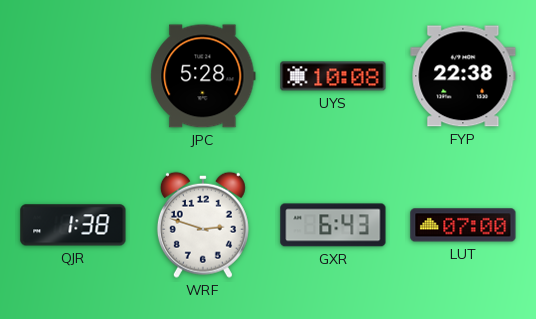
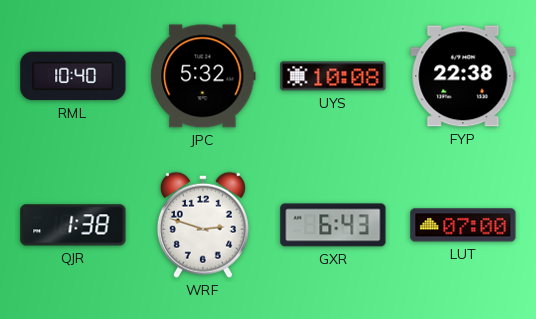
RML: none -> 10:40 (73, 76)
JPC: 5:28 -> 5:32 (203, 76)
